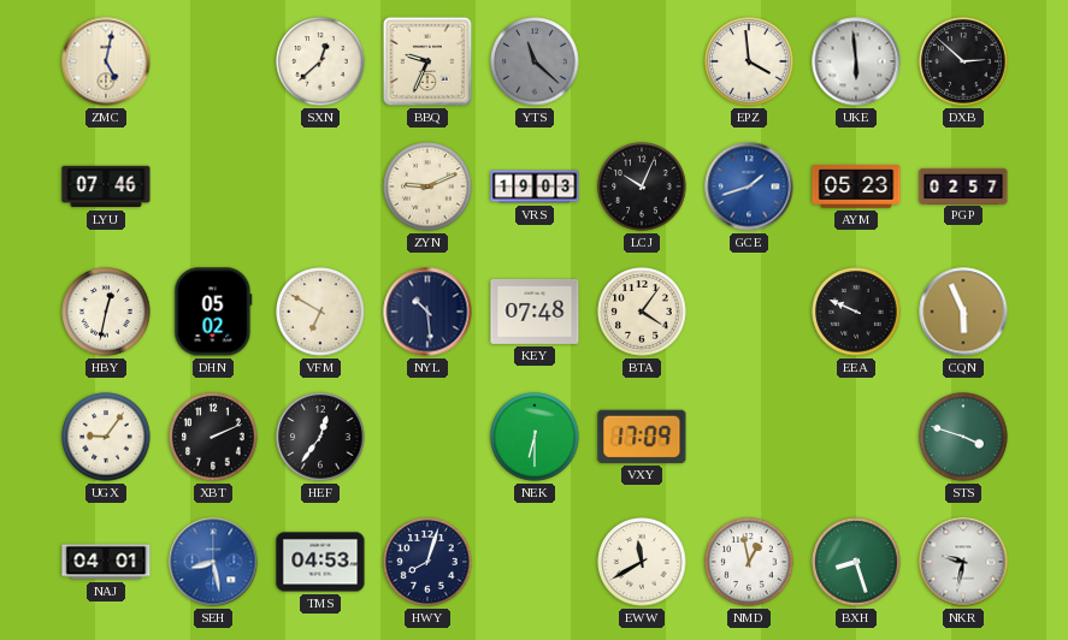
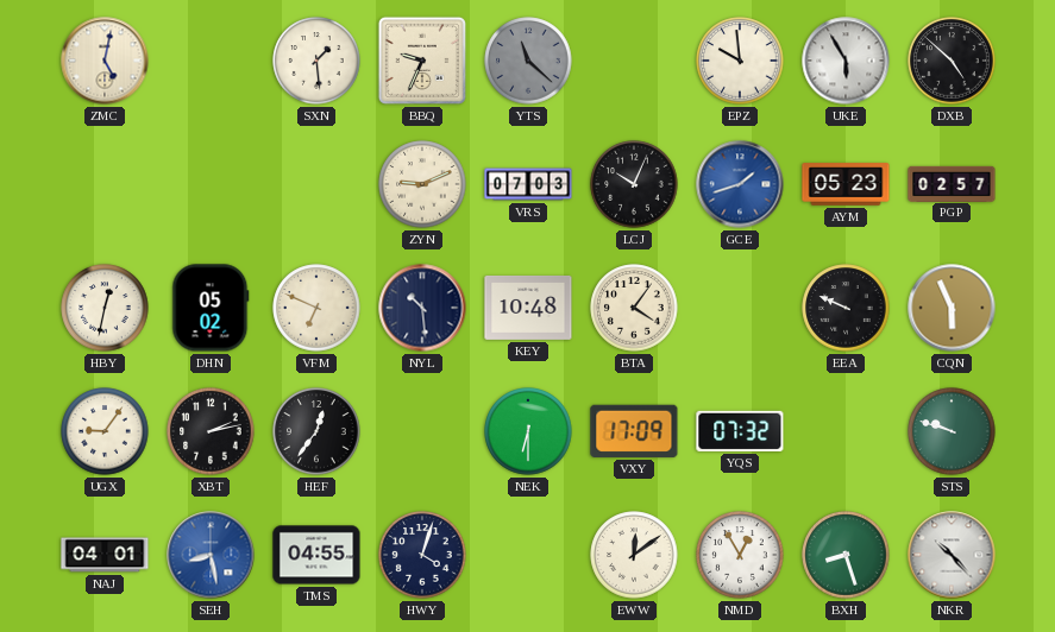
SXN: 12:38 -> 1:29 (316, 61)
EPZ: 3:59 -> 9:59 (740, 61)
UKE: 5:59 -> 5:55 (846, 61)
DXB: 2:52 -> 4:52 (952, 61)
LYU: 07:46 -> none (106, 186)
VRS: 19:03 -> 07:03 (528, 184)
VFM: 6:50 -> 6:49 (316, 308)
KEY: 07:48 -> 10:48 (528, 308)
XBT: 2:11 -> 2:13 (211, 431)
YQS: none -> 07:32 (740, 431)
STS: 3:48 -> 9:48 (952, 431)
TMS: 04:53 -> 04:55 (316, 555)
HWY: 8:03 -> 4:03 (422, 555)
EWW: 11:40 -> 12:09 (634, 555)
NMD: 12:58 -> 12:55 (740, 555)
NKR: 9:32 -> 10:23 (952, 555)
